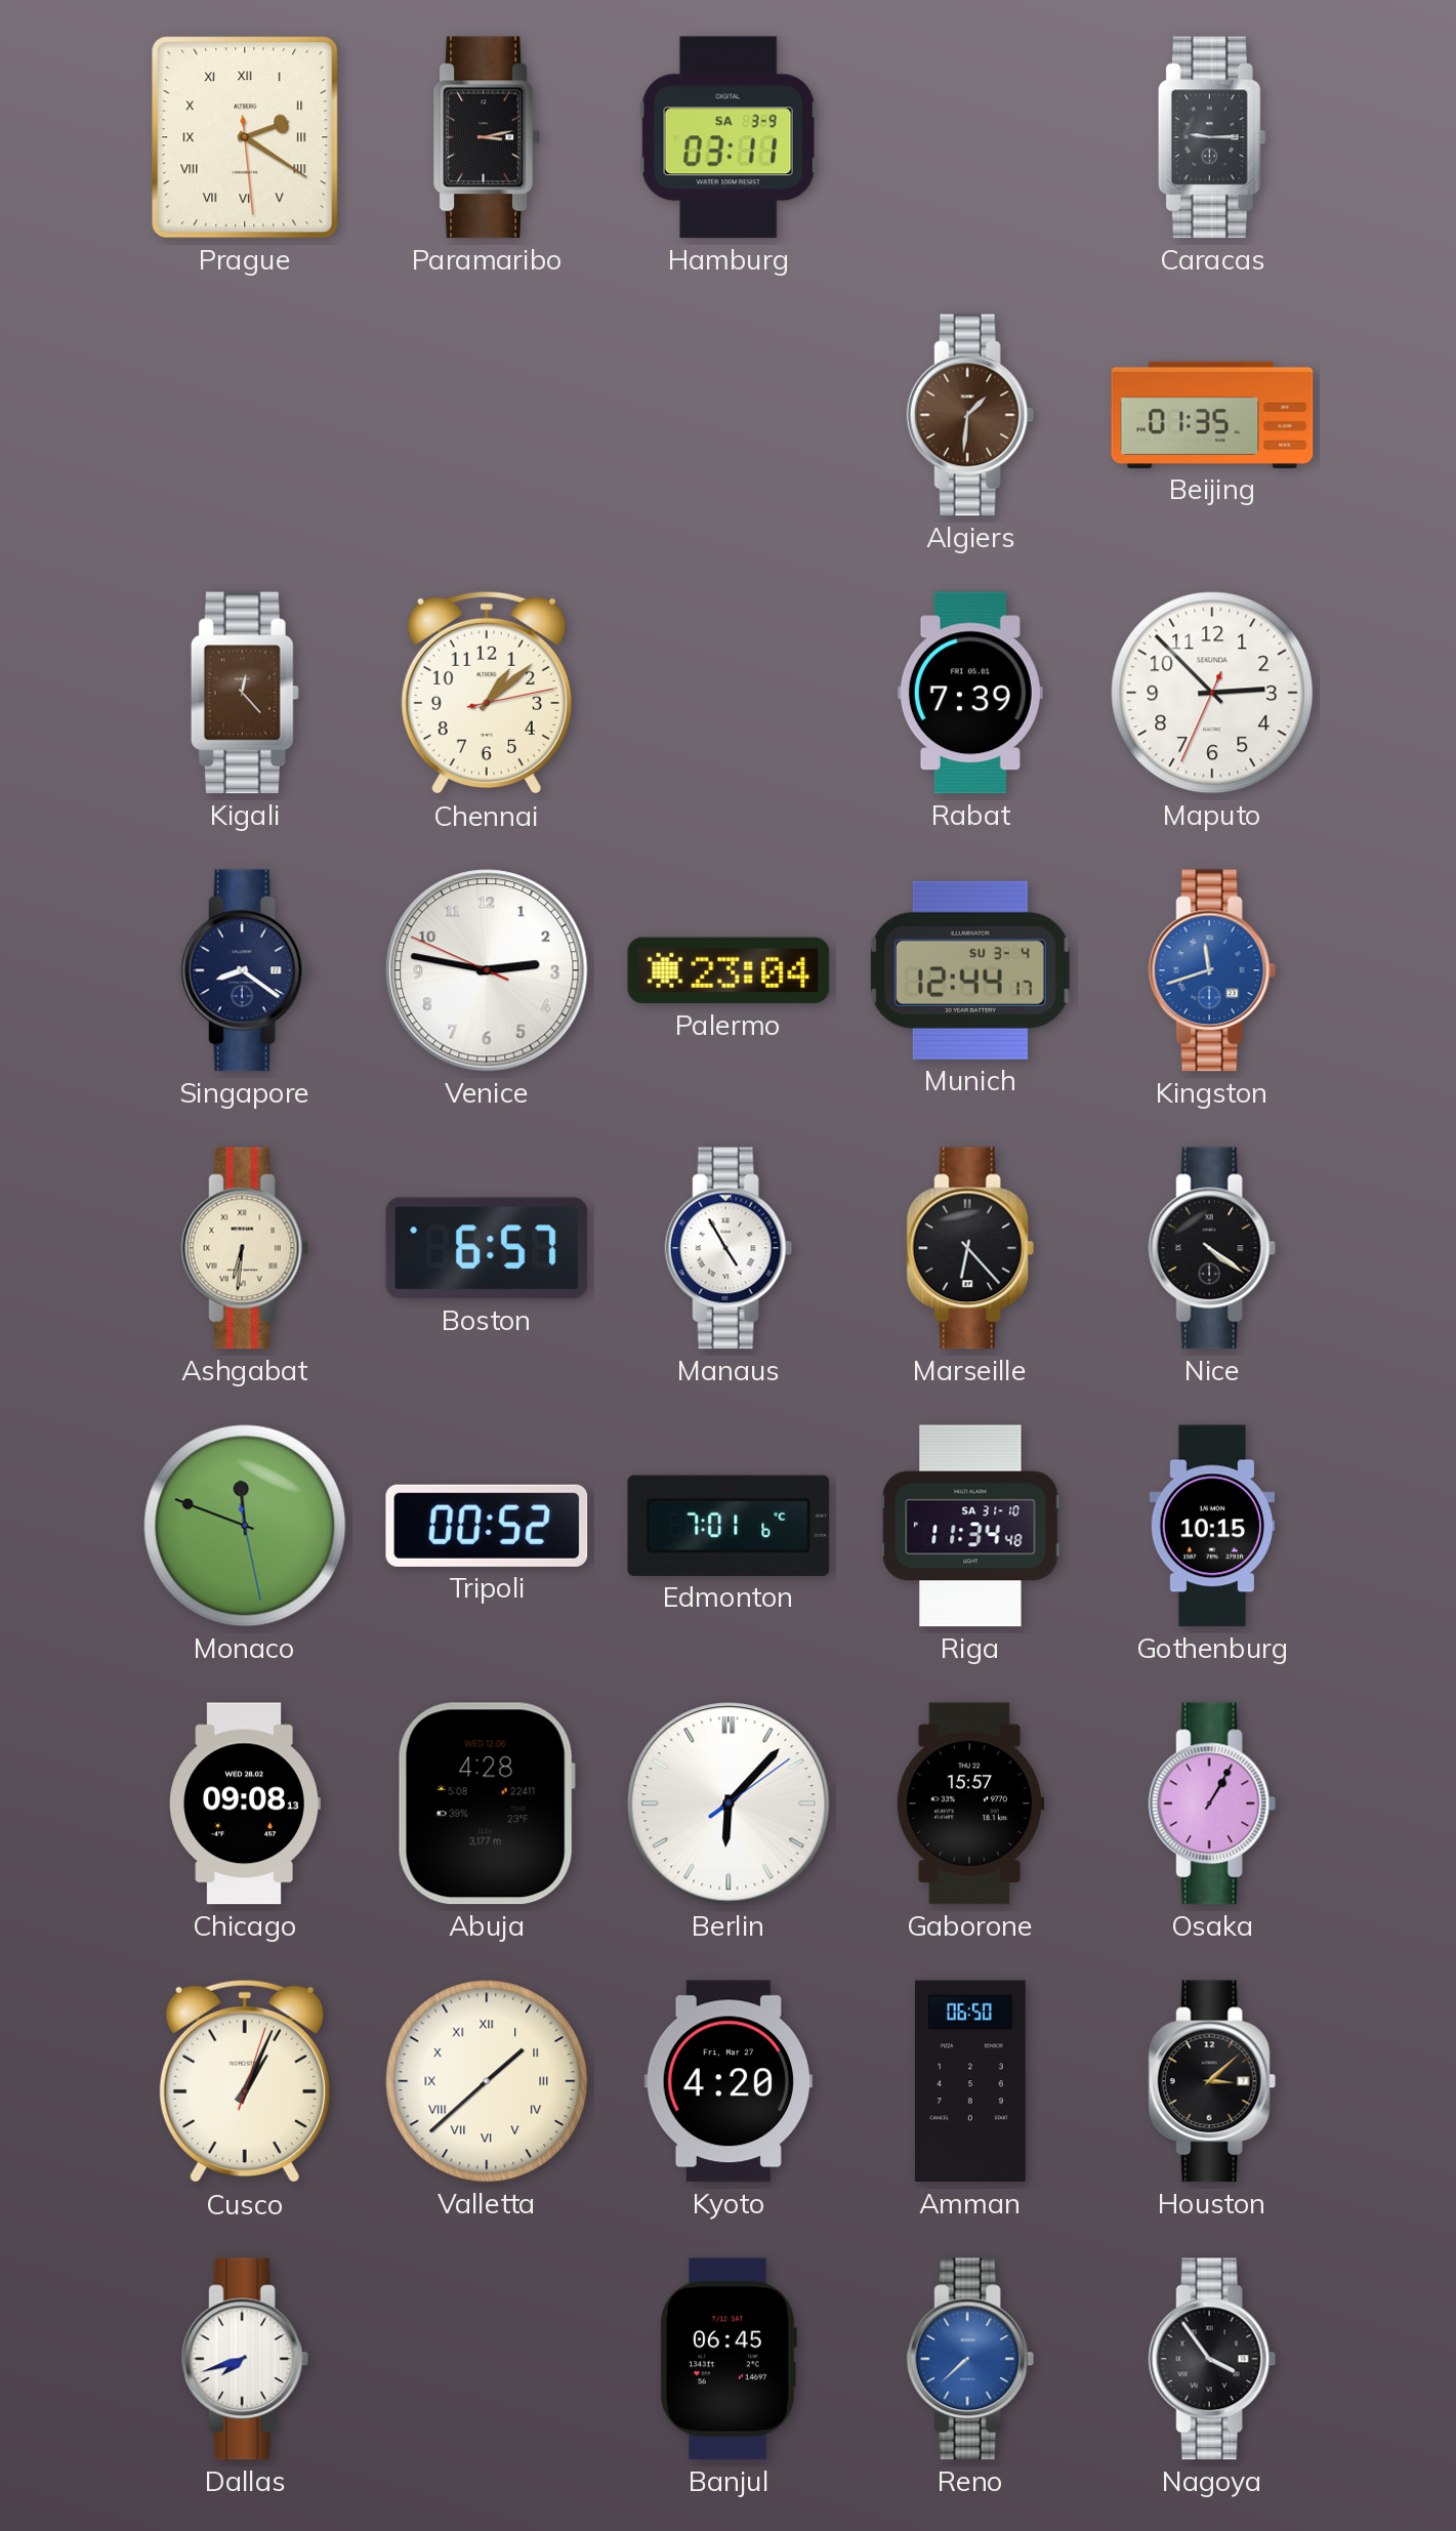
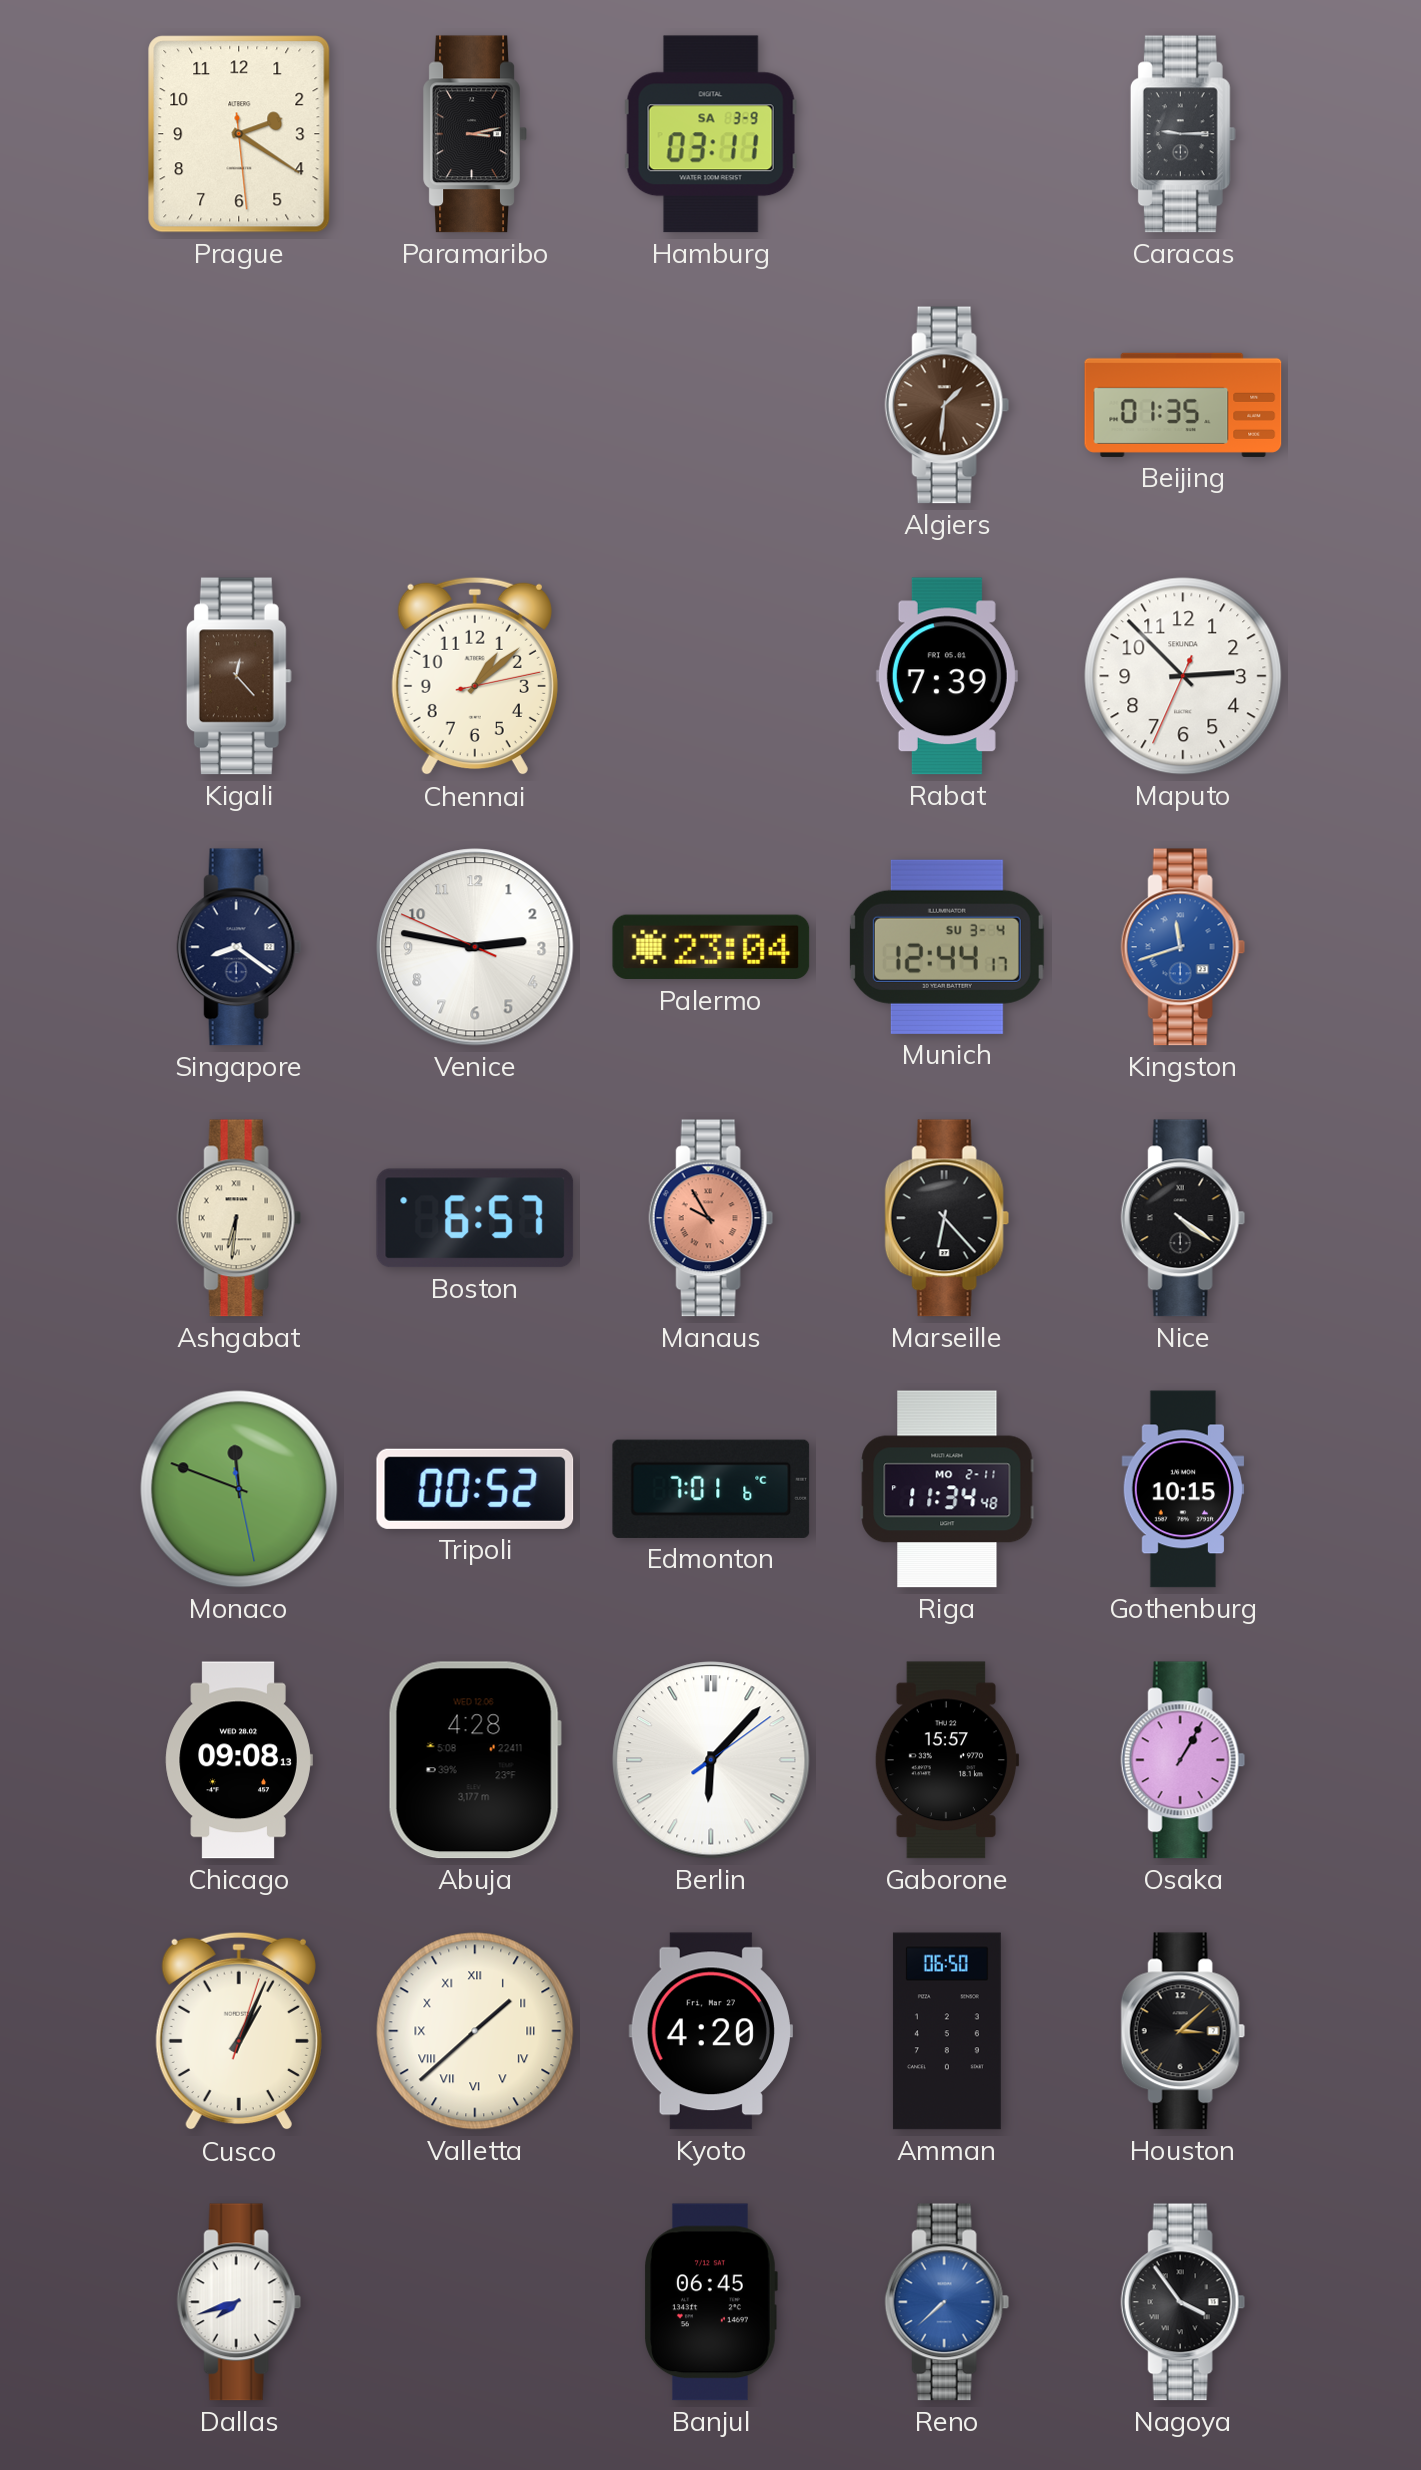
Prague numerals: Roman -> Arabic (239, 134)
Manaus: 4:55 -> 9:55 (711, 1218)
Manaus dial: white -> salmon (711, 1218)
Riga date: SA 31-10 -> MO 2-11 (947, 1489)
